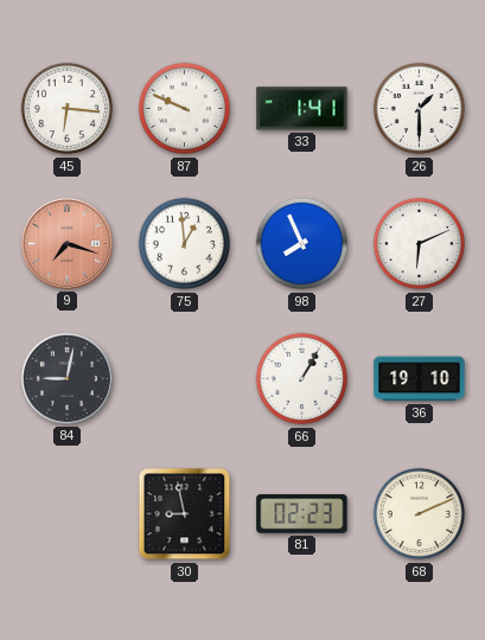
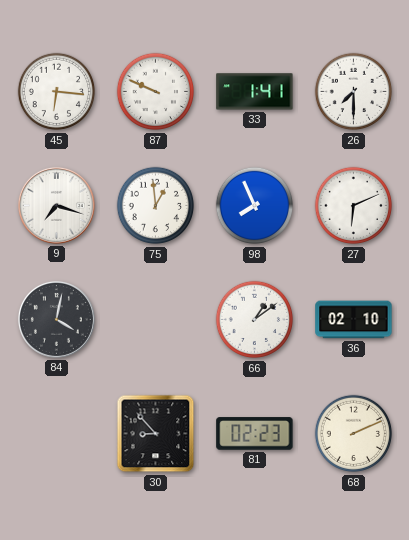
26: 1:30 -> 7:30 (354, 92)
9 dial: salmon -> white (56, 205)
84: 9:02 -> 4:02 (56, 319)
66: 1:05 -> 1:09 (255, 320)
36: 19:10 -> 02:10 (354, 320)
30: 8:58 -> 8:53 (156, 434)
